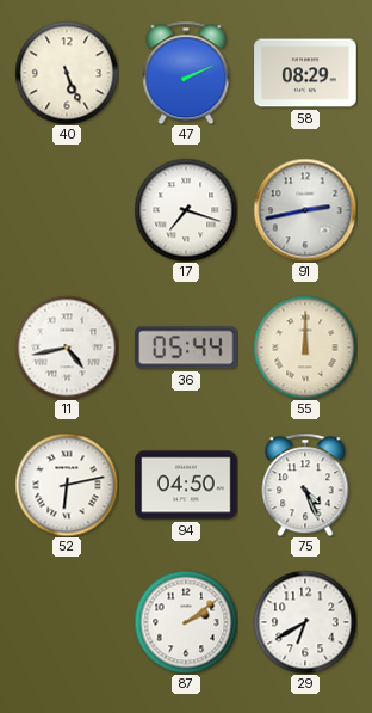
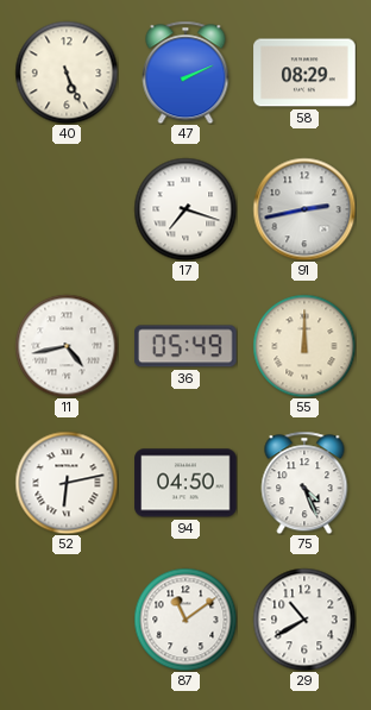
36: 05:44 -> 05:49 (185, 346)
87: 2:09 -> 11:09 (185, 620)
29: 6:40 -> 10:40 (304, 620)
